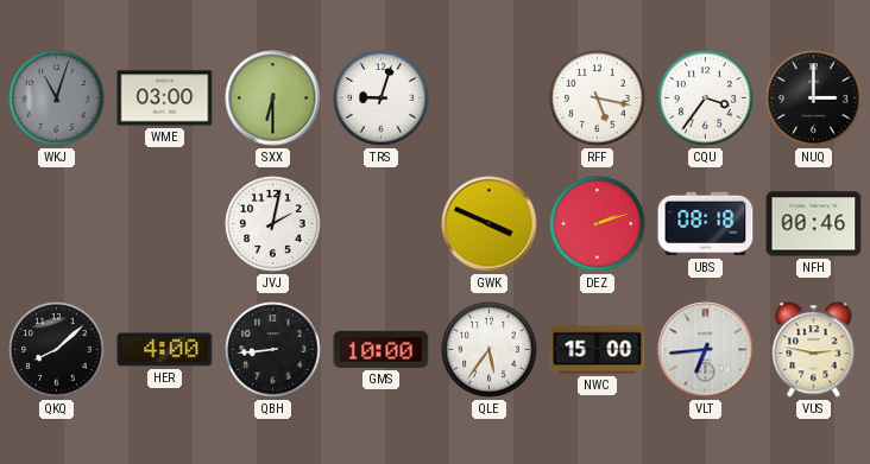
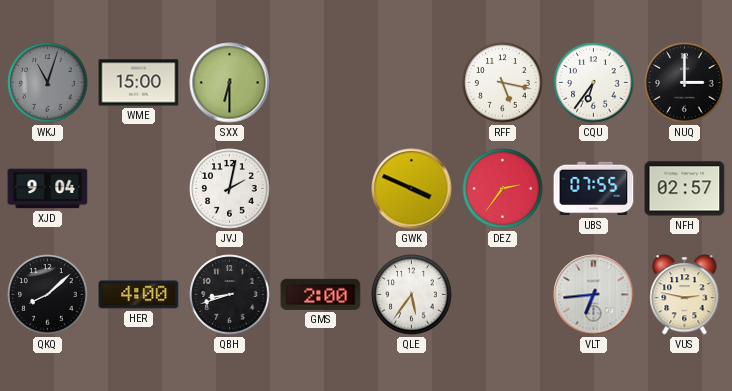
WME: 03:00 -> 15:00 (139, 83)
TRS: 9:03 -> none (382, 98)
CQU: 3:36 -> 6:36 (594, 83)
XJD: none -> 9:04 (48, 189)
DEZ: 2:12 -> 2:36 (503, 189)
UBS: 08:18 -> 07:55 (594, 189)
NFH: 00:46 -> 02:57 (685, 189)
QBH: 8:44 -> 8:42 (230, 295)
GMS: 10:00 -> 2:00 (321, 294)
NWC: 15:00 -> none (598, 350)
